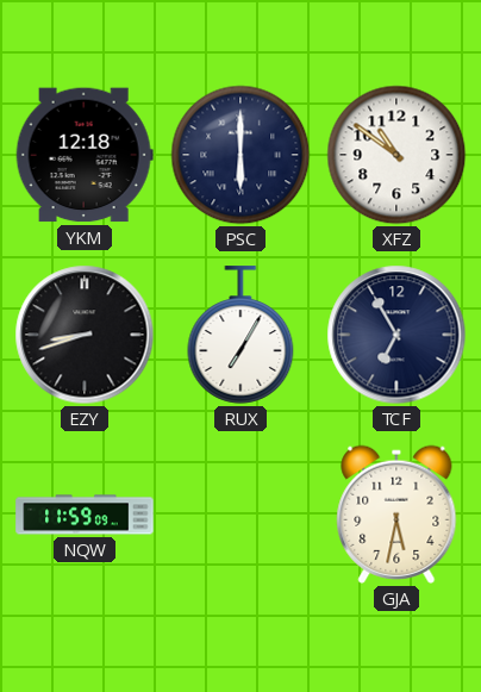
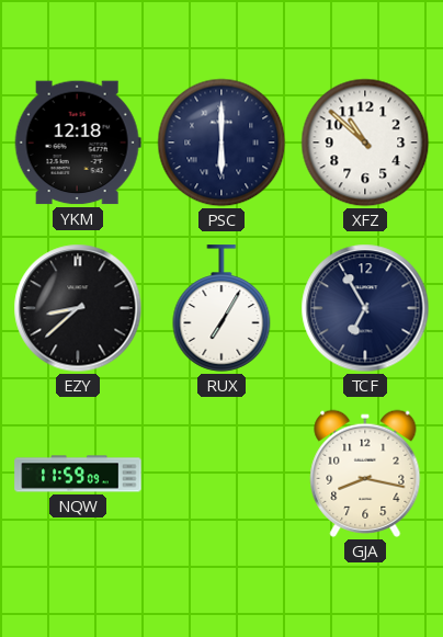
XFZ: 10:51 -> 10:52 (365, 143)
EZY: 8:42 -> 8:38 (78, 308)
GJA: 5:32 -> 8:17 (365, 474)
